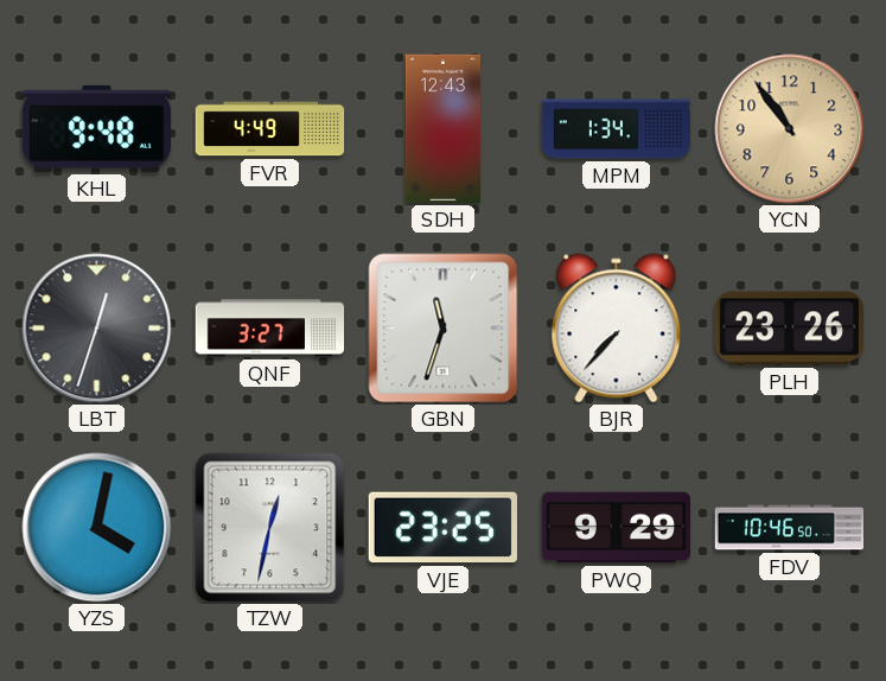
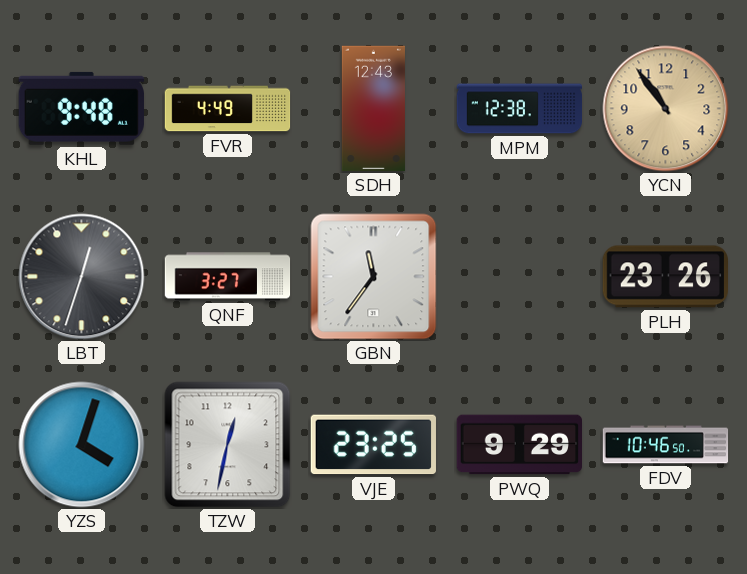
MPM: 1:34 -> 12:38 (520, 109)
GBN: 11:33 -> 11:36 (374, 277)
BJR: 7:37 -> none (617, 329)
YZS: 4:02 -> 4:03 (82, 445)
